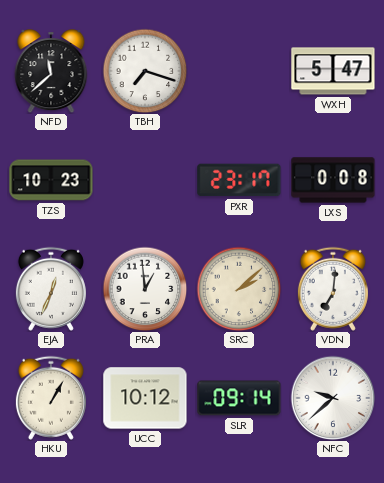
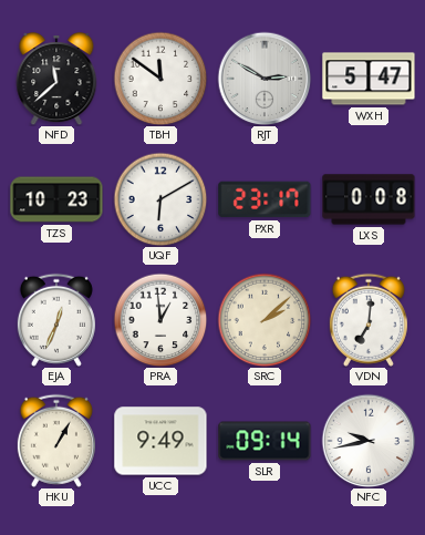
TBH: 7:18 -> 11:51 (160, 79)
RJT: none -> 2:50 (265, 79)
UQF: none -> 6:10 (160, 199)
UCC: 10:12 -> 9:49 (160, 441)
NFC: 9:38 -> 9:43 (369, 441)
